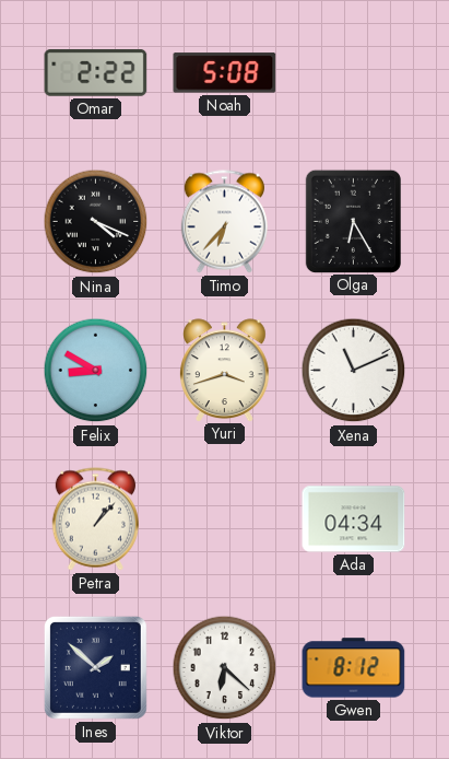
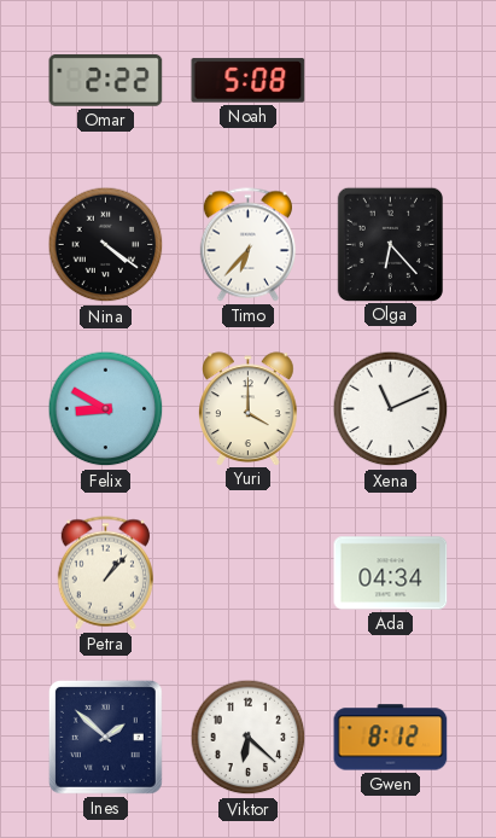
Nina: 4:19 -> 4:21 (106, 245)
Olga: 6:25 -> 6:23 (390, 244)
Yuri: 3:42 -> 4:00 (249, 408)
